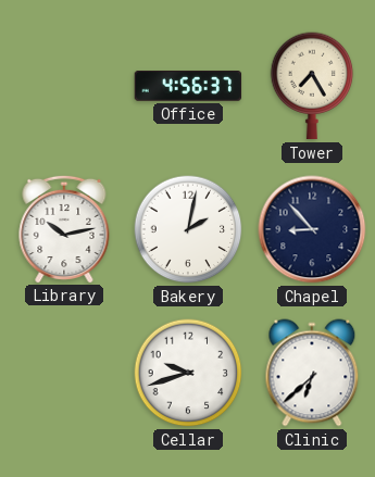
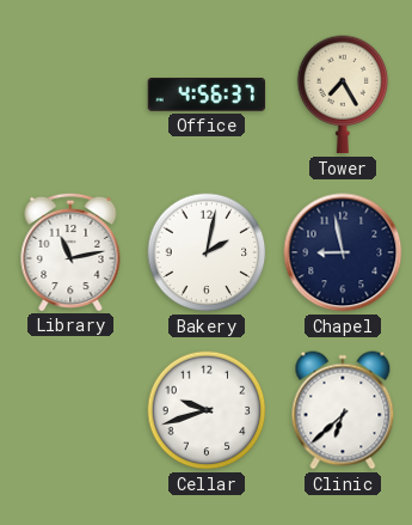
Library: 10:13 -> 11:13 (70, 251)
Chapel: 8:53 -> 8:58 (343, 252)
